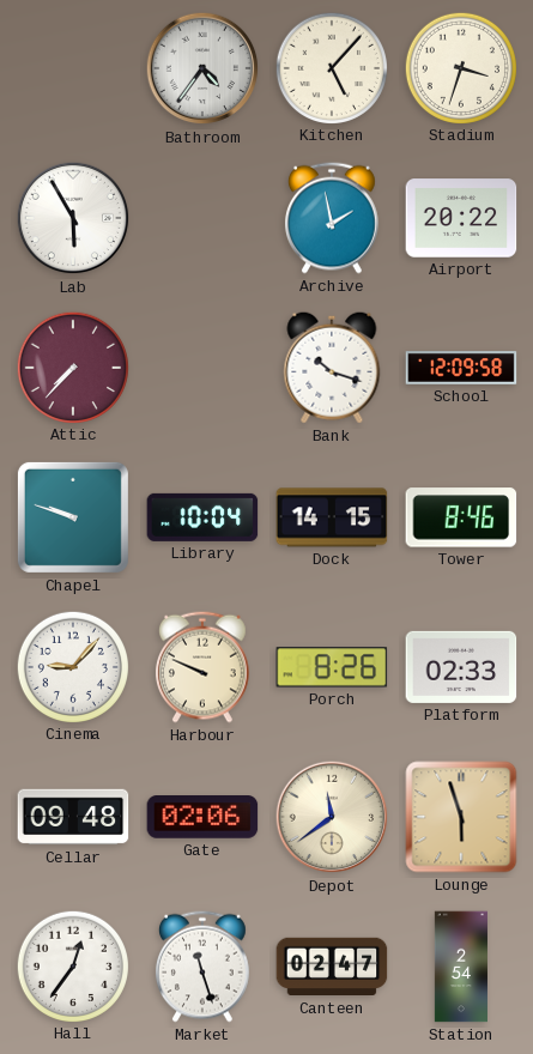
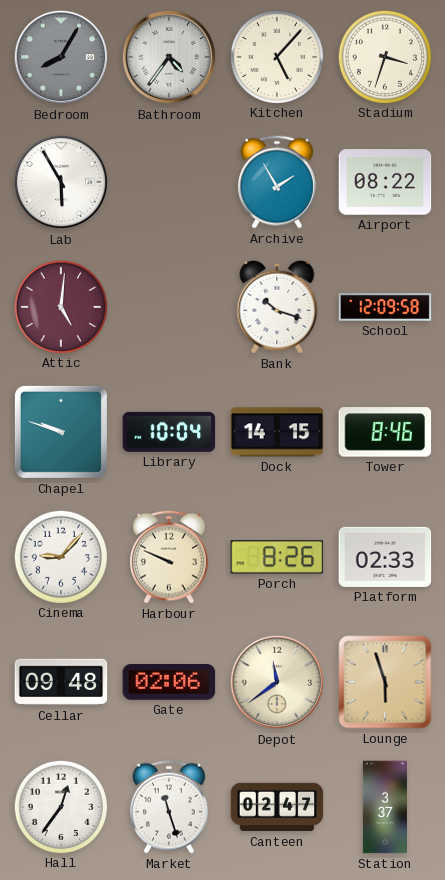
Bedroom: none -> 8:05 (61, 57)
Archive: 1:58 -> 1:55 (277, 182)
Airport: 20:22 -> 08:22 (385, 182)
Attic: 7:37 -> 5:01 (60, 306)
Station: 2:54 -> 3:37 (385, 807)
